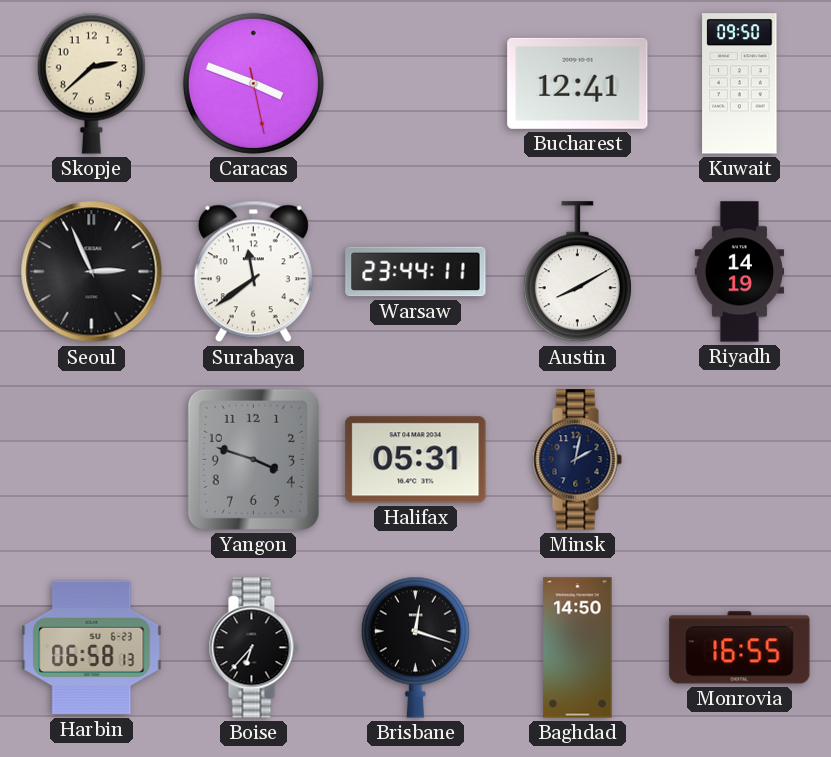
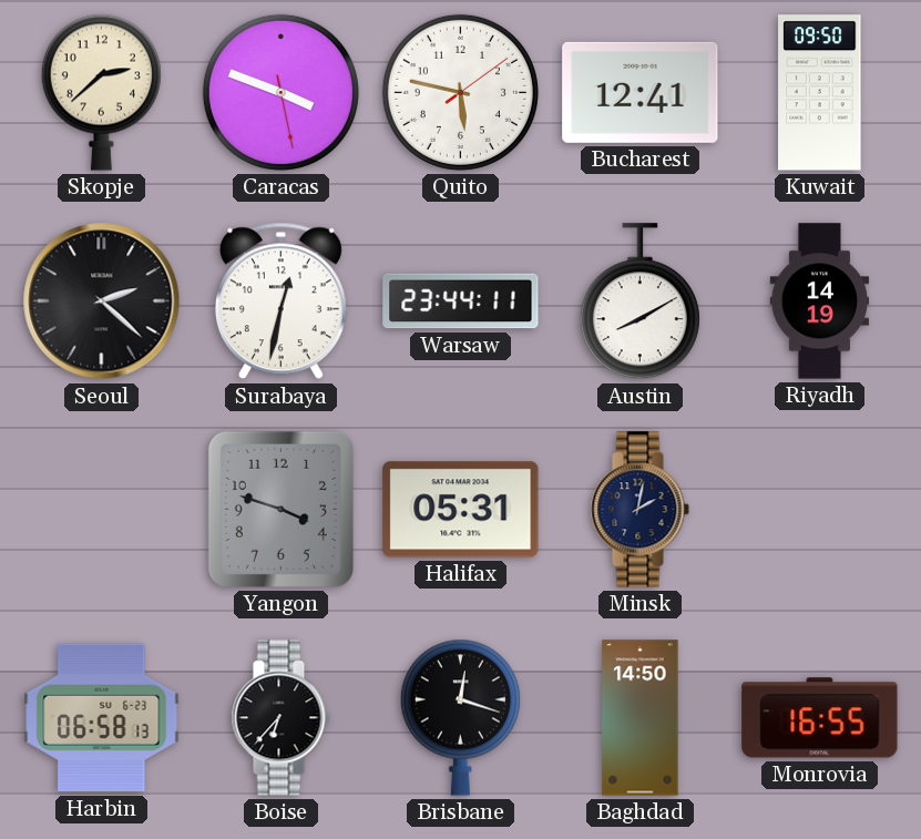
Quito: none -> 5:47 (460, 92)
Seoul: 2:56 -> 2:22 (102, 301)
Surabaya: 11:39 -> 12:32 (280, 301)
